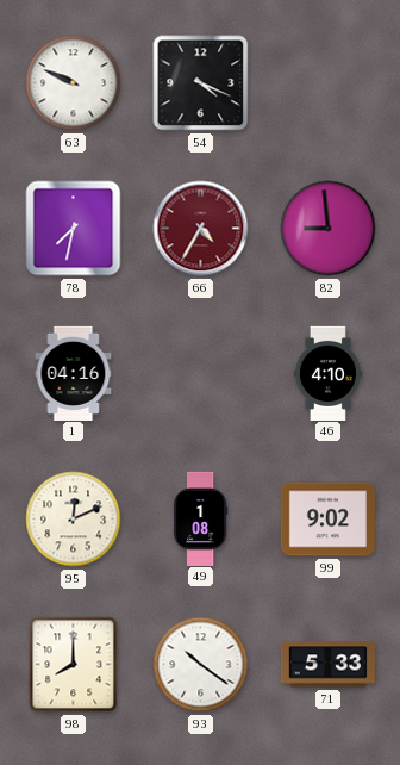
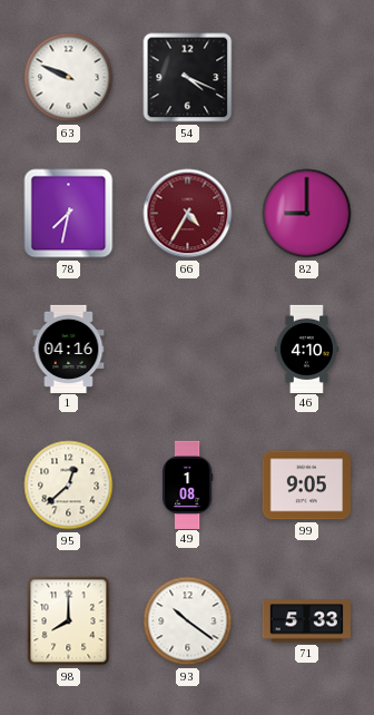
82: 8:59 -> 9:00 (307, 214)
95: 12:11 -> 12:38 (69, 486)
99: 9:02 -> 9:05 (306, 486)
